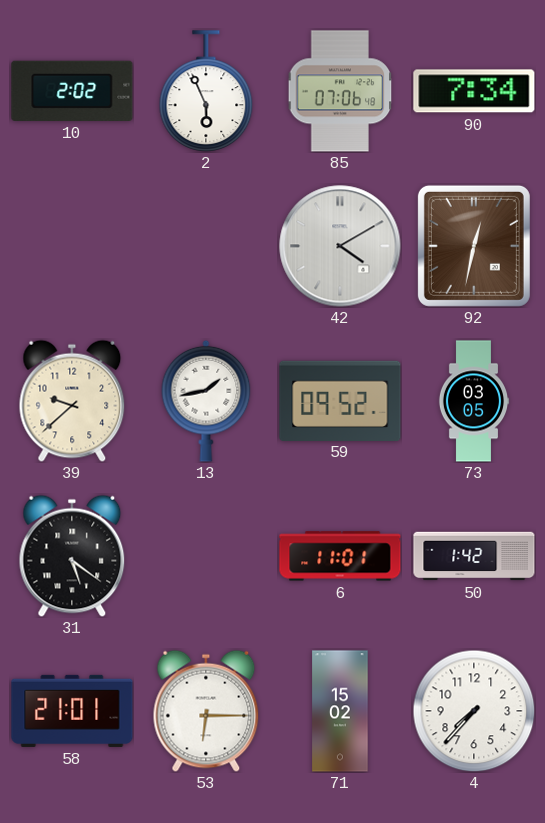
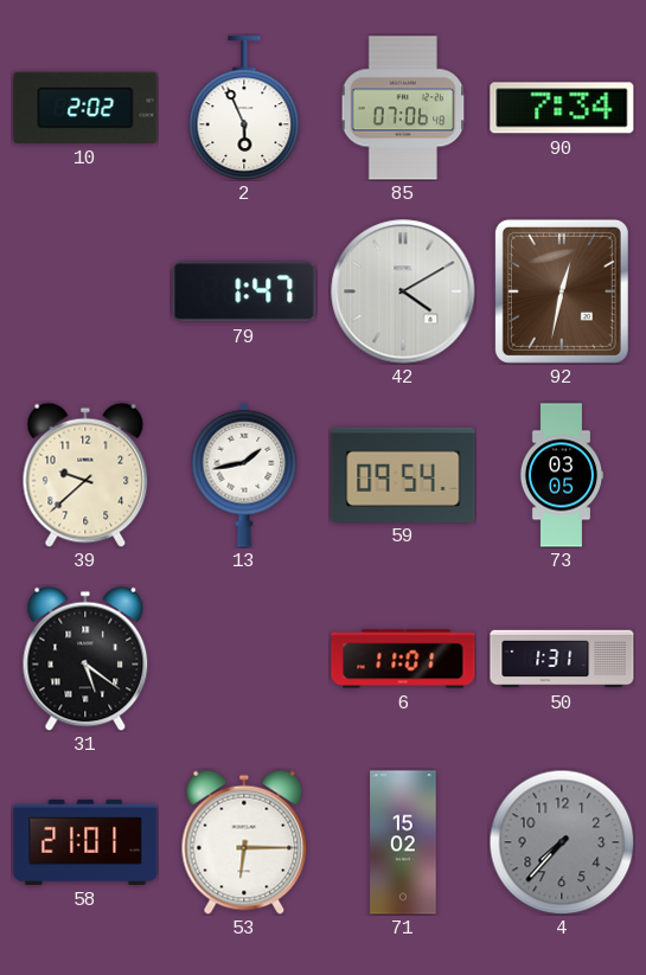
79: none -> 1:47 (244, 291)
59: 09:52 -> 09:54 (403, 474)
50: 1:42 -> 1:31 (562, 659)
4 dial: white -> grey (562, 842)
